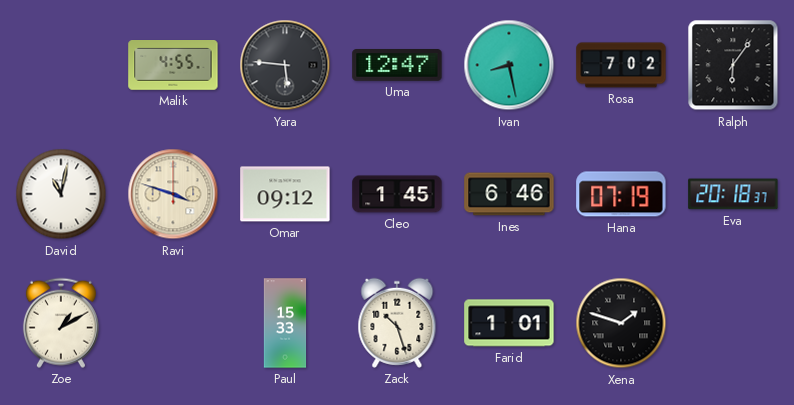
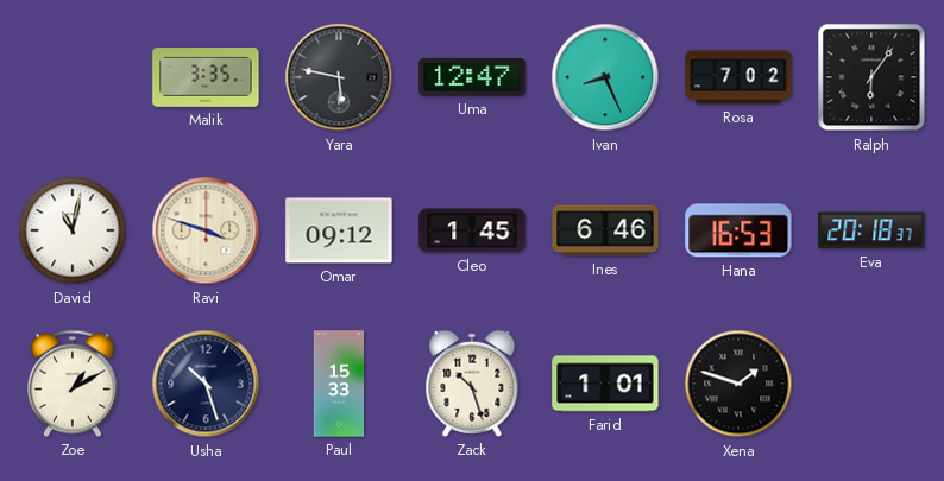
Malik: 4:55 -> 3:35 (206, 78)
Yara: 5:46 -> 5:47 (339, 77)
Ivan: 8:28 -> 8:26 (605, 77)
Hana: 07:19 -> 16:53 (738, 230)
Usha: none -> 10:27 (206, 384)
